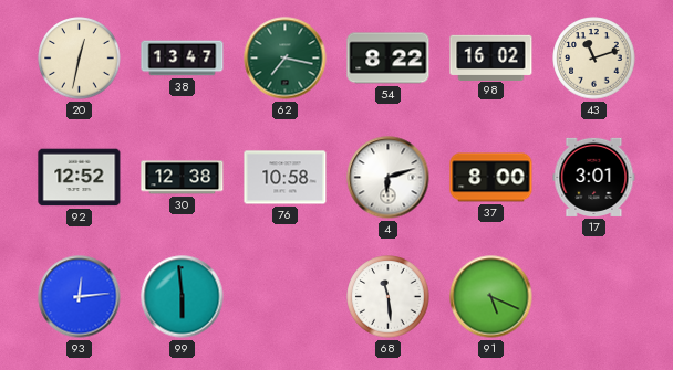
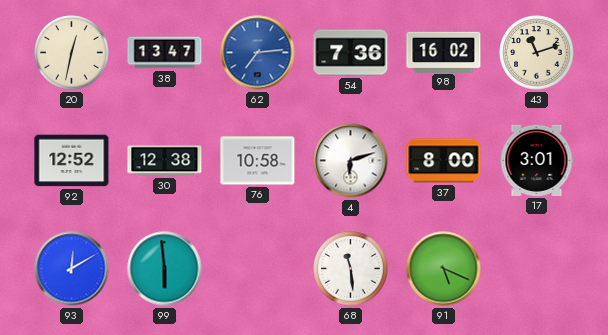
62: 7:17 -> 7:14 (258, 53)
62 dial: green -> blue (258, 53)
54: 8:22 -> 7:36 (351, 53)
93: 12:14 -> 12:10 (72, 269)
